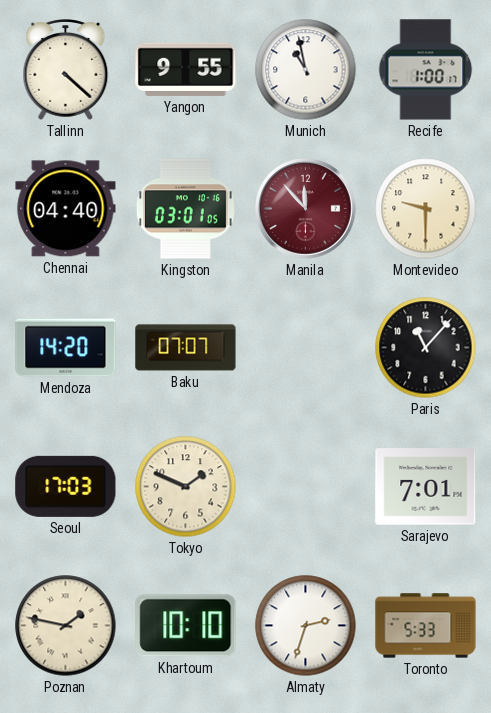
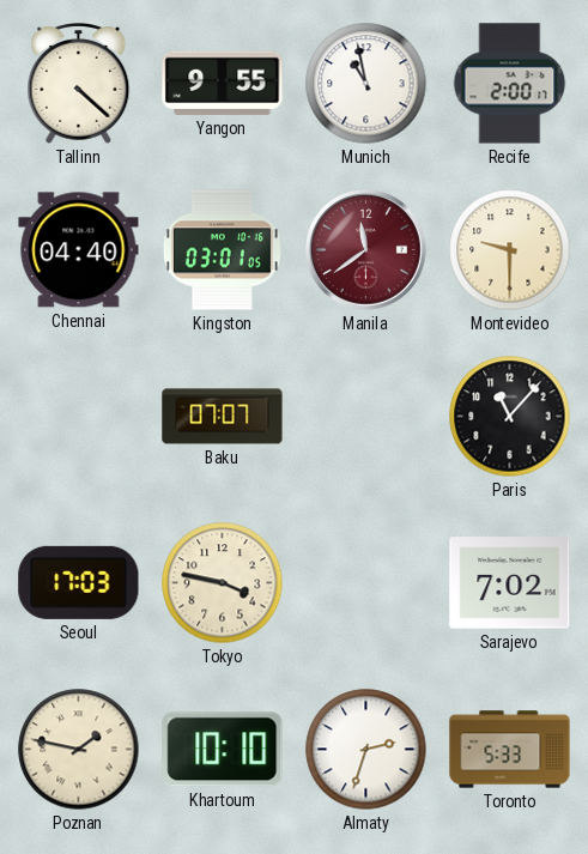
Recife: 1:00 -> 2:00 (510, 84)
Manila: 11:53 -> 11:39 (366, 250)
Mendoza: 14:20 -> none (66, 348)
Tokyo: 1:49 -> 3:47 (223, 583)
Sarajevo: 7:01 -> 7:02 (510, 583)
